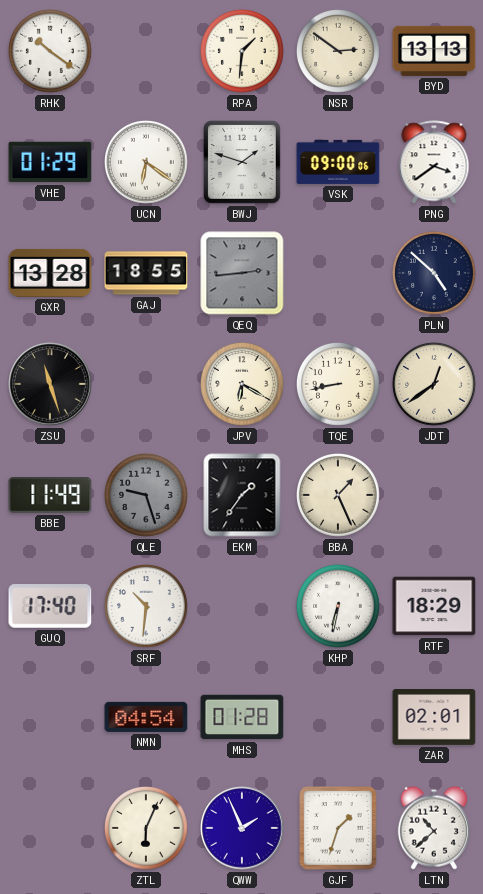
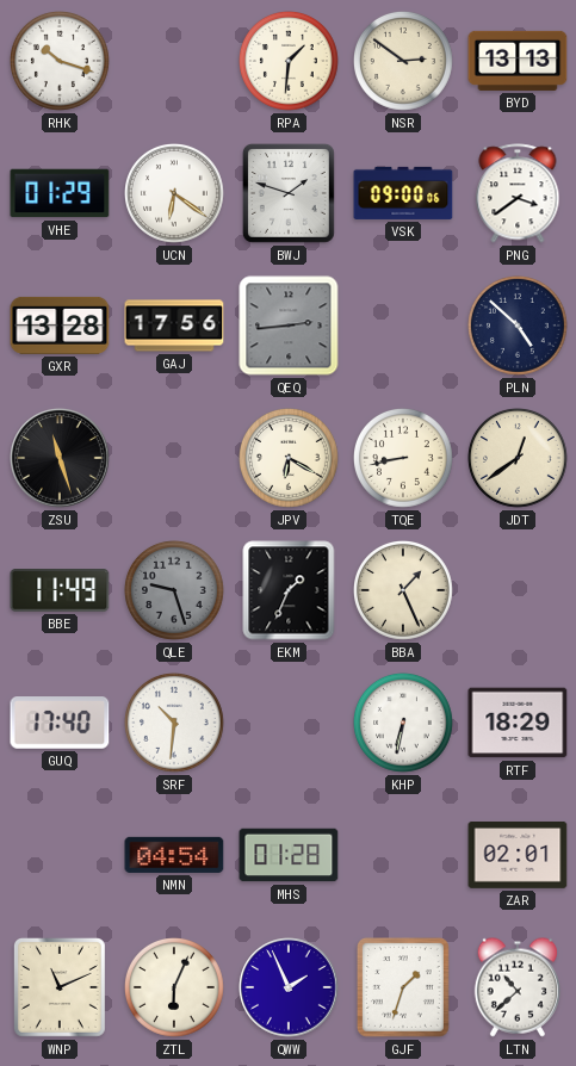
RHK: 10:21 -> 10:18 (61, 62)
GAJ: 18:55 -> 17:56 (174, 326)
EKM: 1:36 -> 1:34 (289, 590)
WNP: none -> 11:11 (60, 988)
